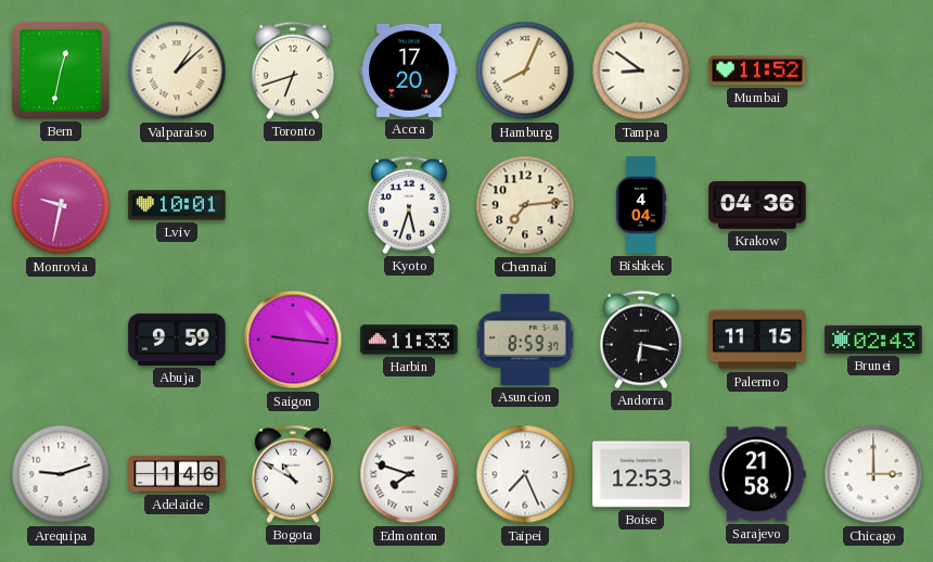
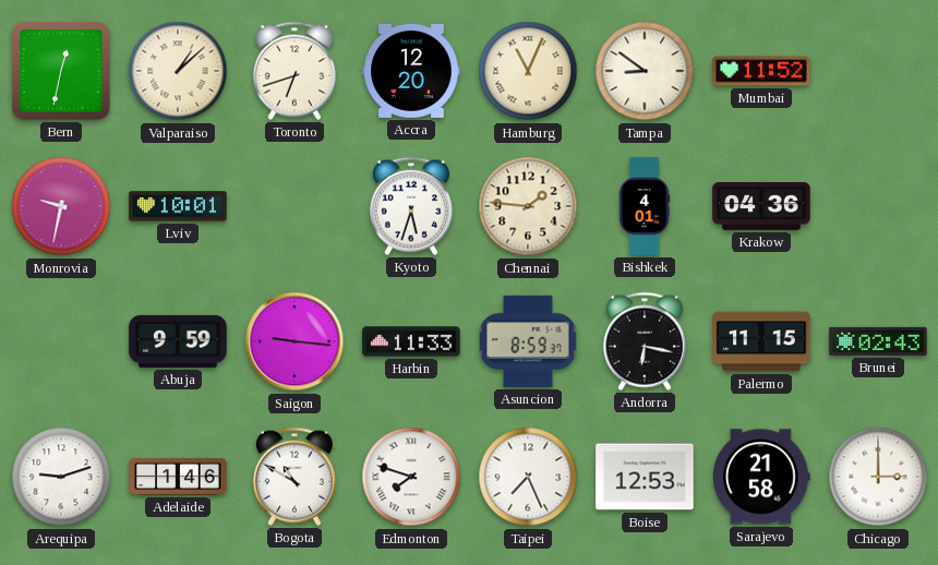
Accra: 17:20 -> 12:20 (411, 71)
Hamburg: 8:04 -> 11:04 (528, 71)
Chennai: 7:14 -> 1:46 (528, 206)
Bishkek: 4:04 -> 4:01 (645, 206)
